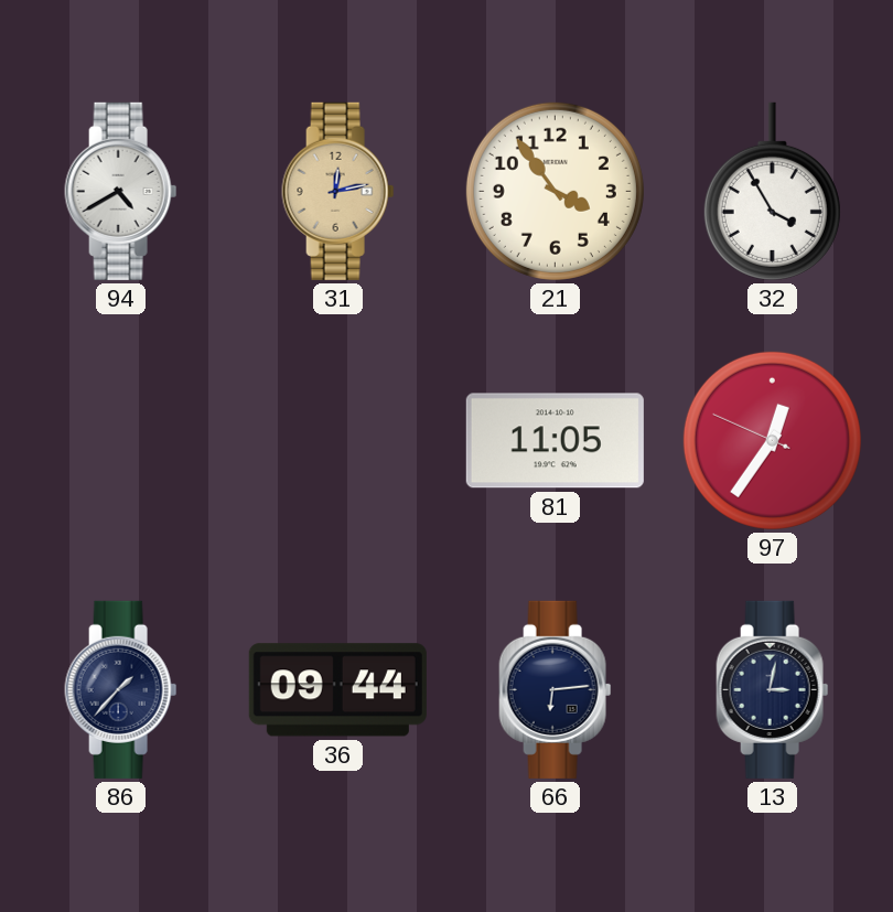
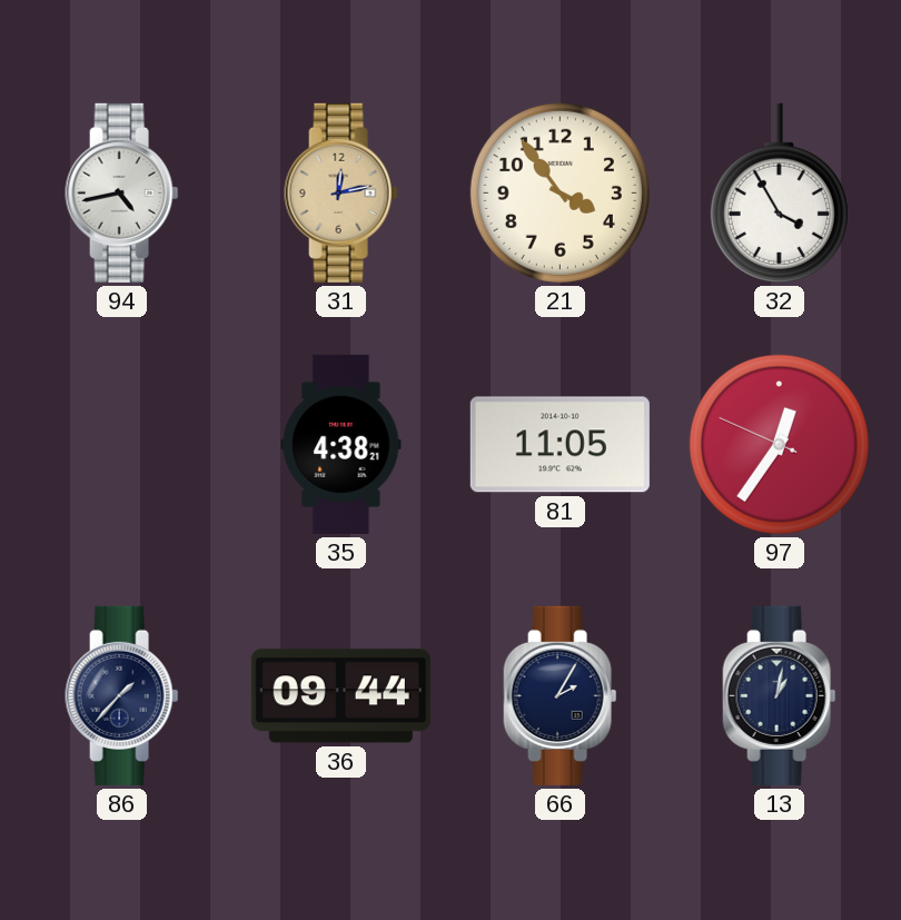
94: 4:40 -> 4:43 (122, 192)
35: none -> 4:38 (341, 444)
66: 6:14 -> 2:05 (561, 695)
13: 3:02 -> 1:02 (780, 695)
